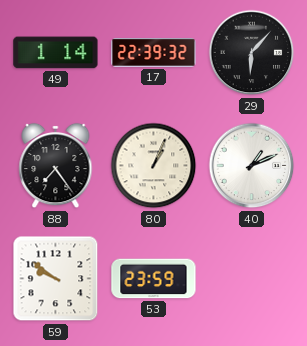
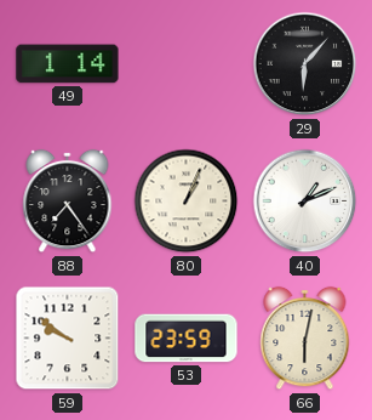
17: 22:39 -> none (154, 53)
66: none -> 6:02 (305, 339)
